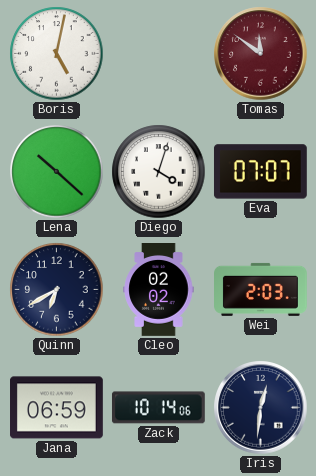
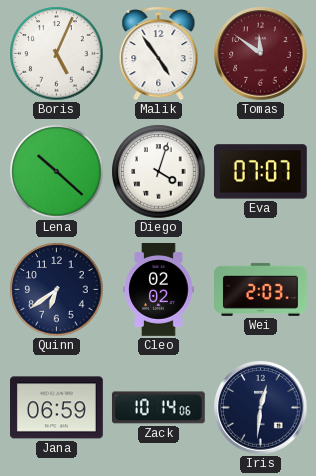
Boris: 5:02 -> 5:04 (57, 54)
Malik: none -> 4:54 (159, 54)
Quinn: 6:40 -> 6:39 (57, 290)
